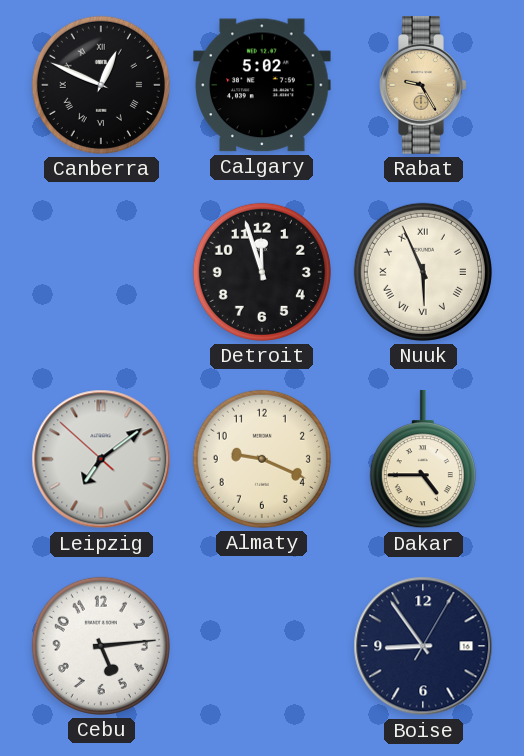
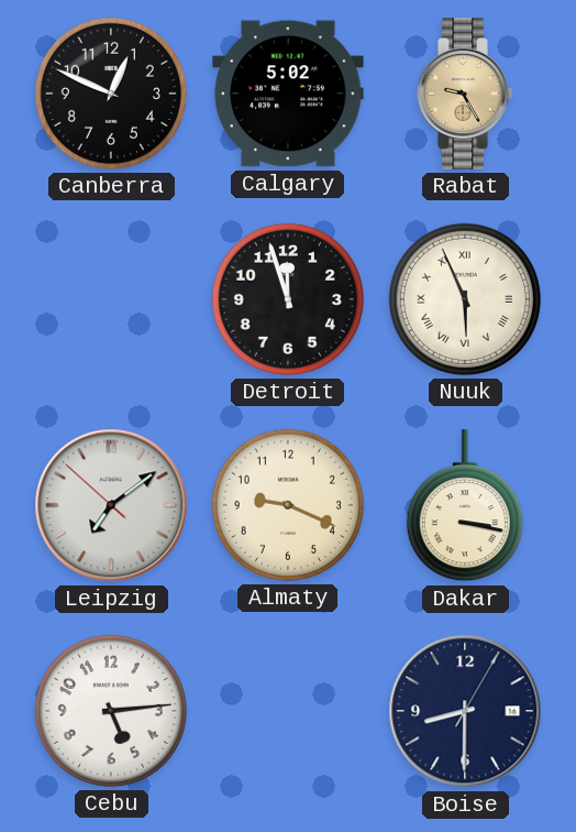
Canberra numerals: Roman -> Arabic (111, 94)
Dakar: 4:45 -> 3:17 (465, 506)
Boise: 8:54 -> 8:30 (465, 711)
